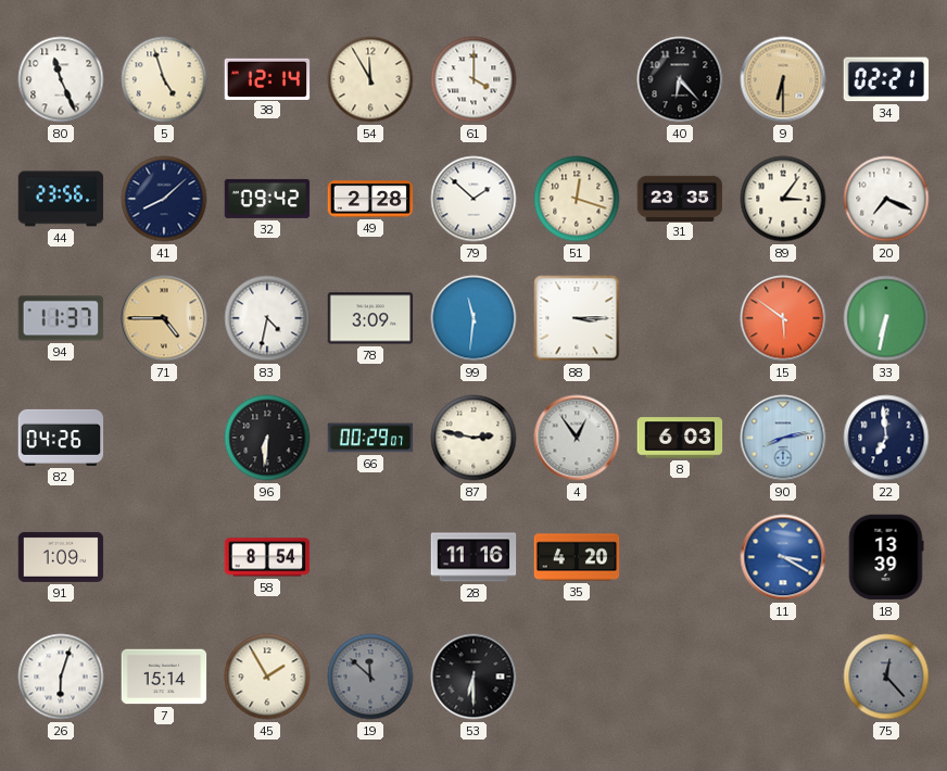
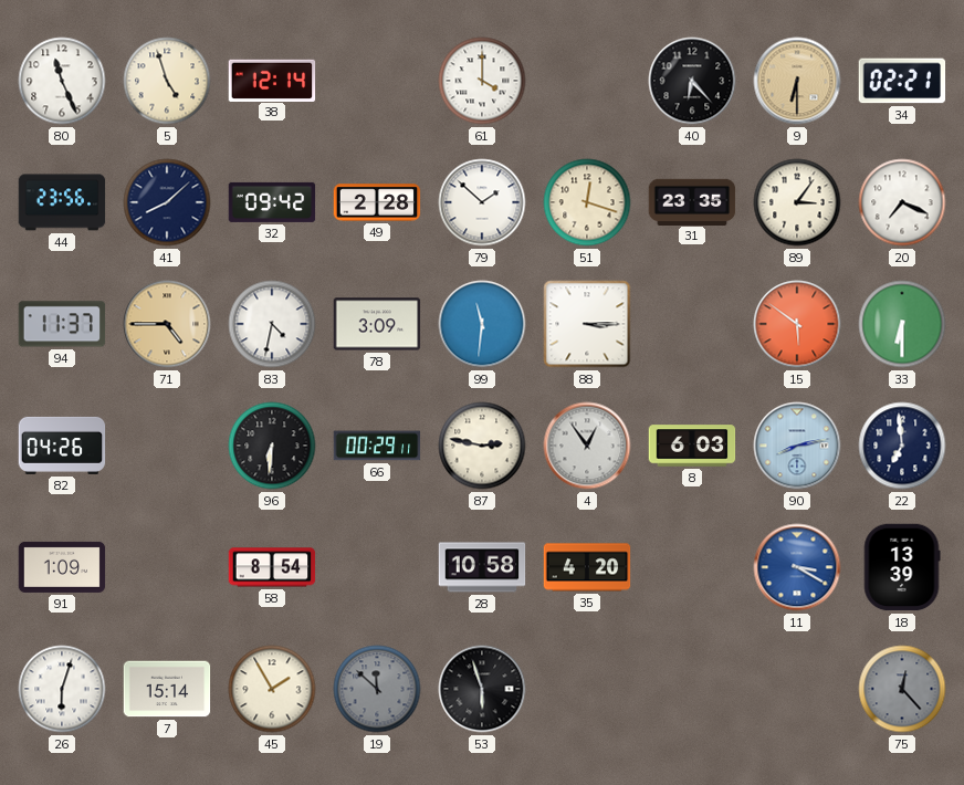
54: 11:55 -> none (370, 79)
33: 6:32 -> 6:30 (902, 324)
66: 00:29:07 -> 00:29:11 (377, 446)
28: 11:16 -> 10:58 (482, 567)
53: 6:30 -> 5:57 (482, 689)
